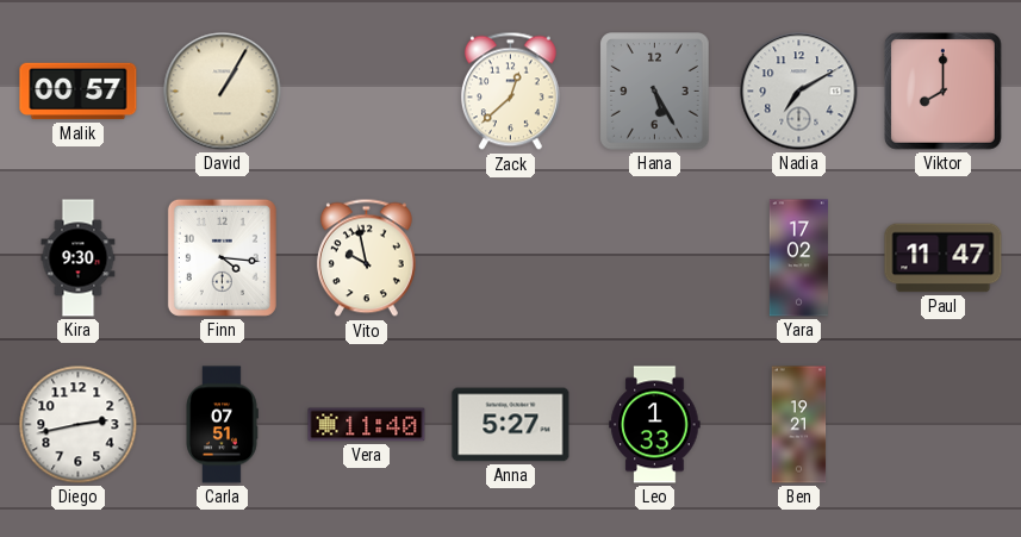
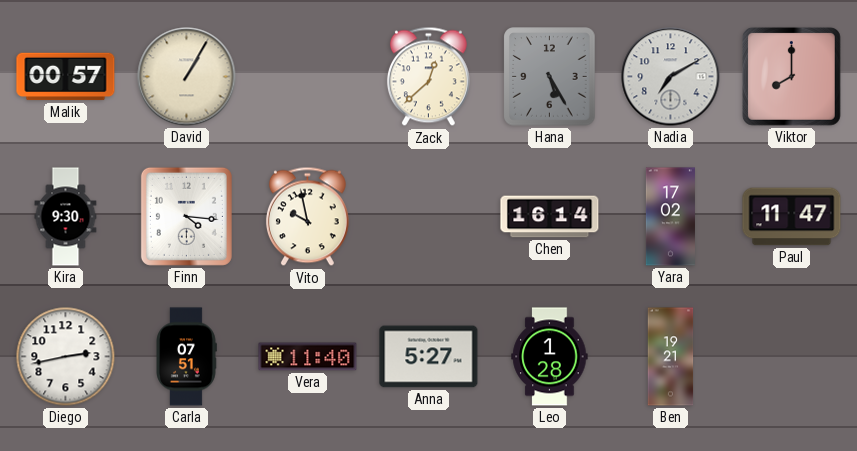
Chen: none -> 16:14 (550, 217)
Leo: 1:33 -> 1:28 (550, 357)
